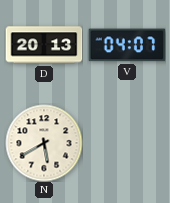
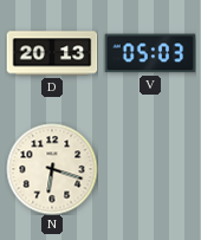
V: 04:07 -> 05:03 (150, 53)
N: 5:40 -> 6:18 (52, 169)
